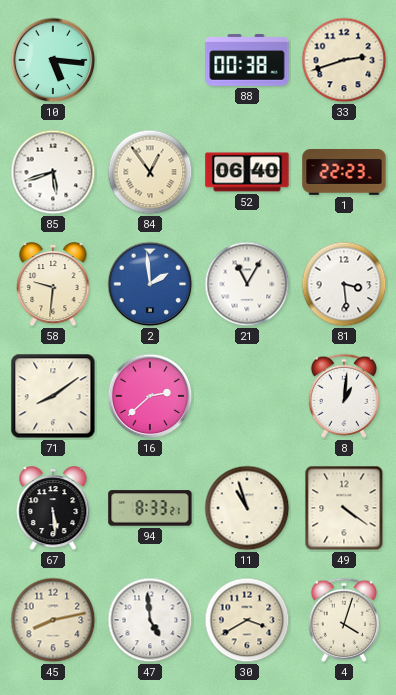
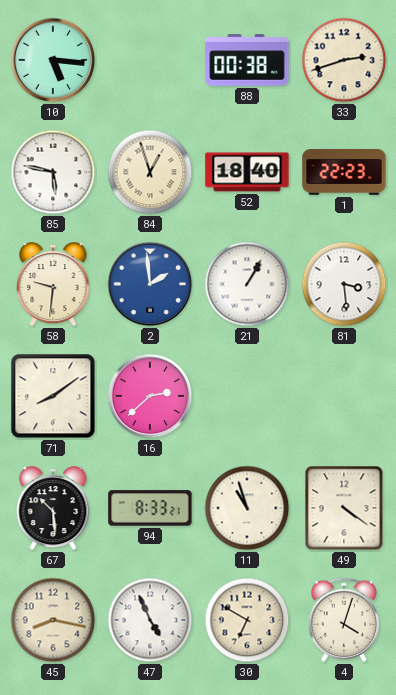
85: 5:42 -> 5:47 (53, 172)
84: 12:54 -> 12:57 (150, 172)
52: 06:40 -> 18:40 (247, 172)
21: 11:05 -> 1:05 (247, 284)
8: 1:01 -> none (344, 396)
67: 5:29 -> 10:29 (53, 509)
45: 8:13 -> 8:17 (53, 620)
47: 4:59 -> 4:56 (150, 620)
30: 3:40 -> 6:50 (247, 620)
